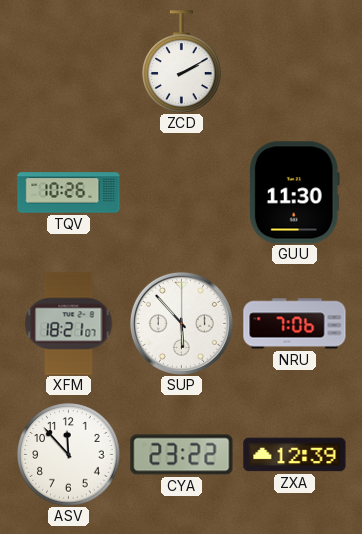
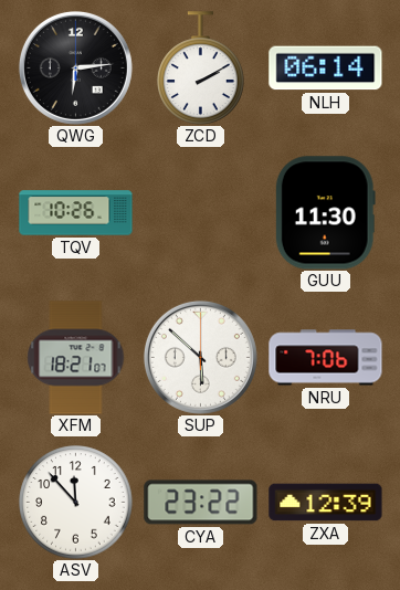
QWG: none -> 6:14 (75, 67)
NLH: none -> 06:14 (326, 69)
SUP: 5:53 -> 5:52 (200, 357)
